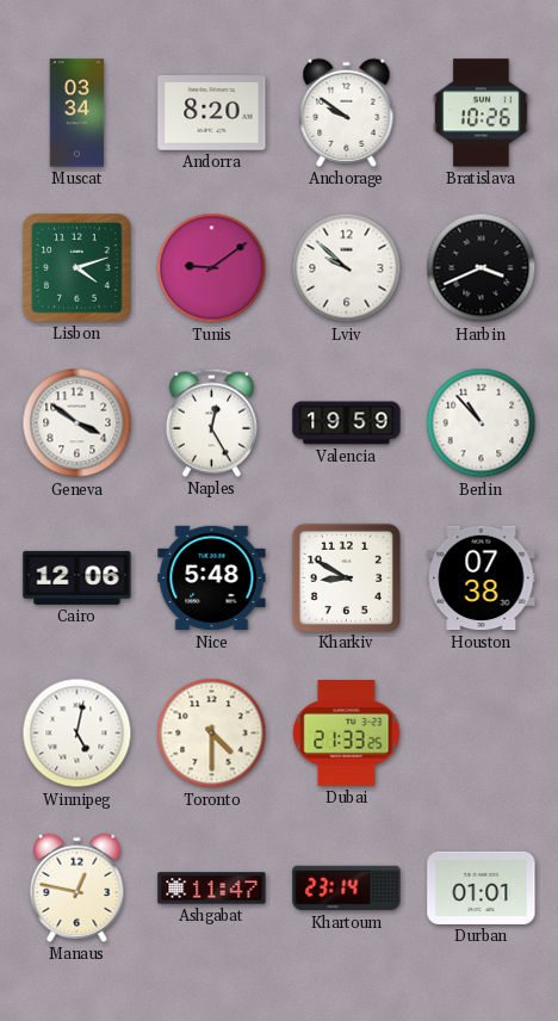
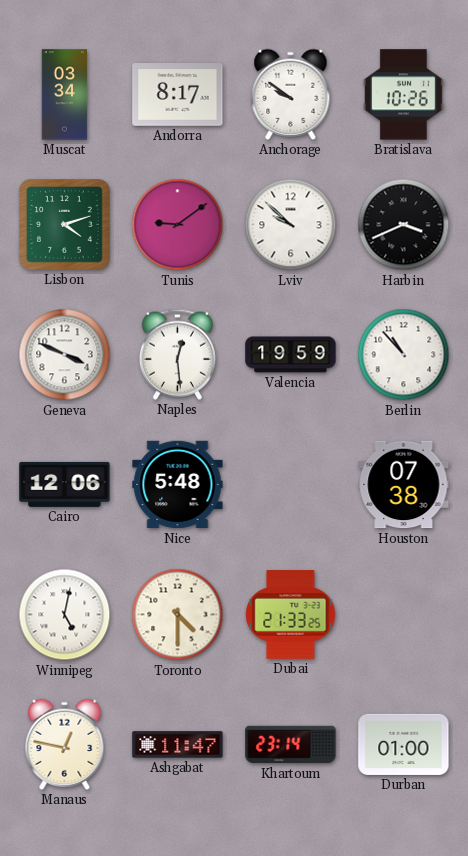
Andorra: 8:20 -> 8:17 (178, 95)
Geneva: 3:51 -> 3:49 (65, 355)
Naples: 12:25 -> 12:29 (177, 354)
Kharkiv: 8:50 -> none (346, 577)
Durban: 01:01 -> 01:00 (404, 744)
